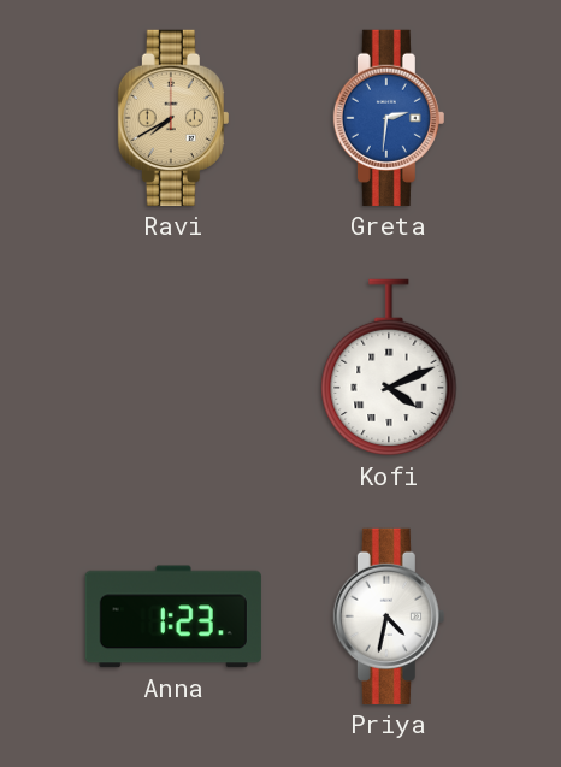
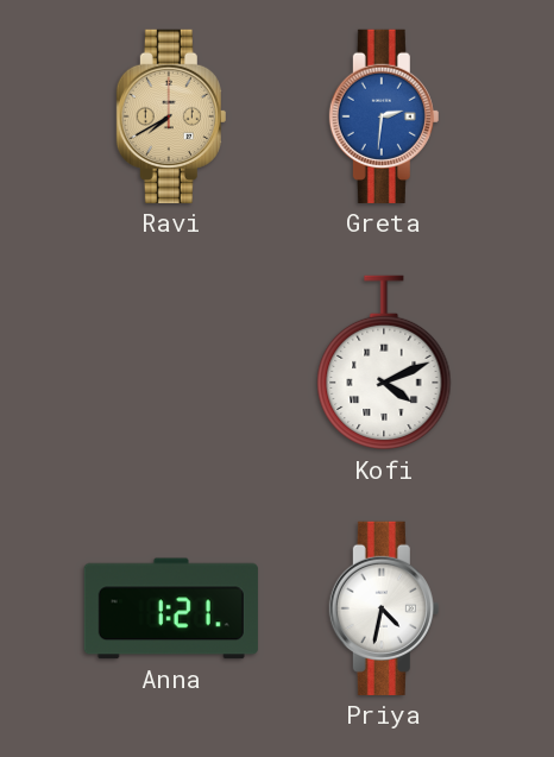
Anna: 1:23 -> 1:21 (171, 608)
